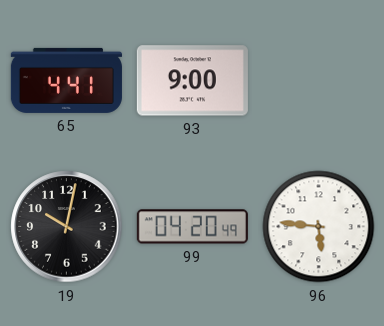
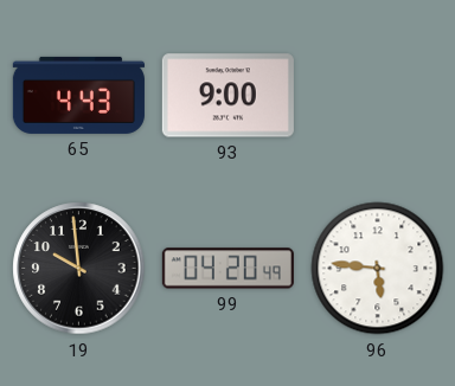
65: 4:41 -> 4:43 (78, 95)
19: 10:02 -> 9:59 (79, 269)
